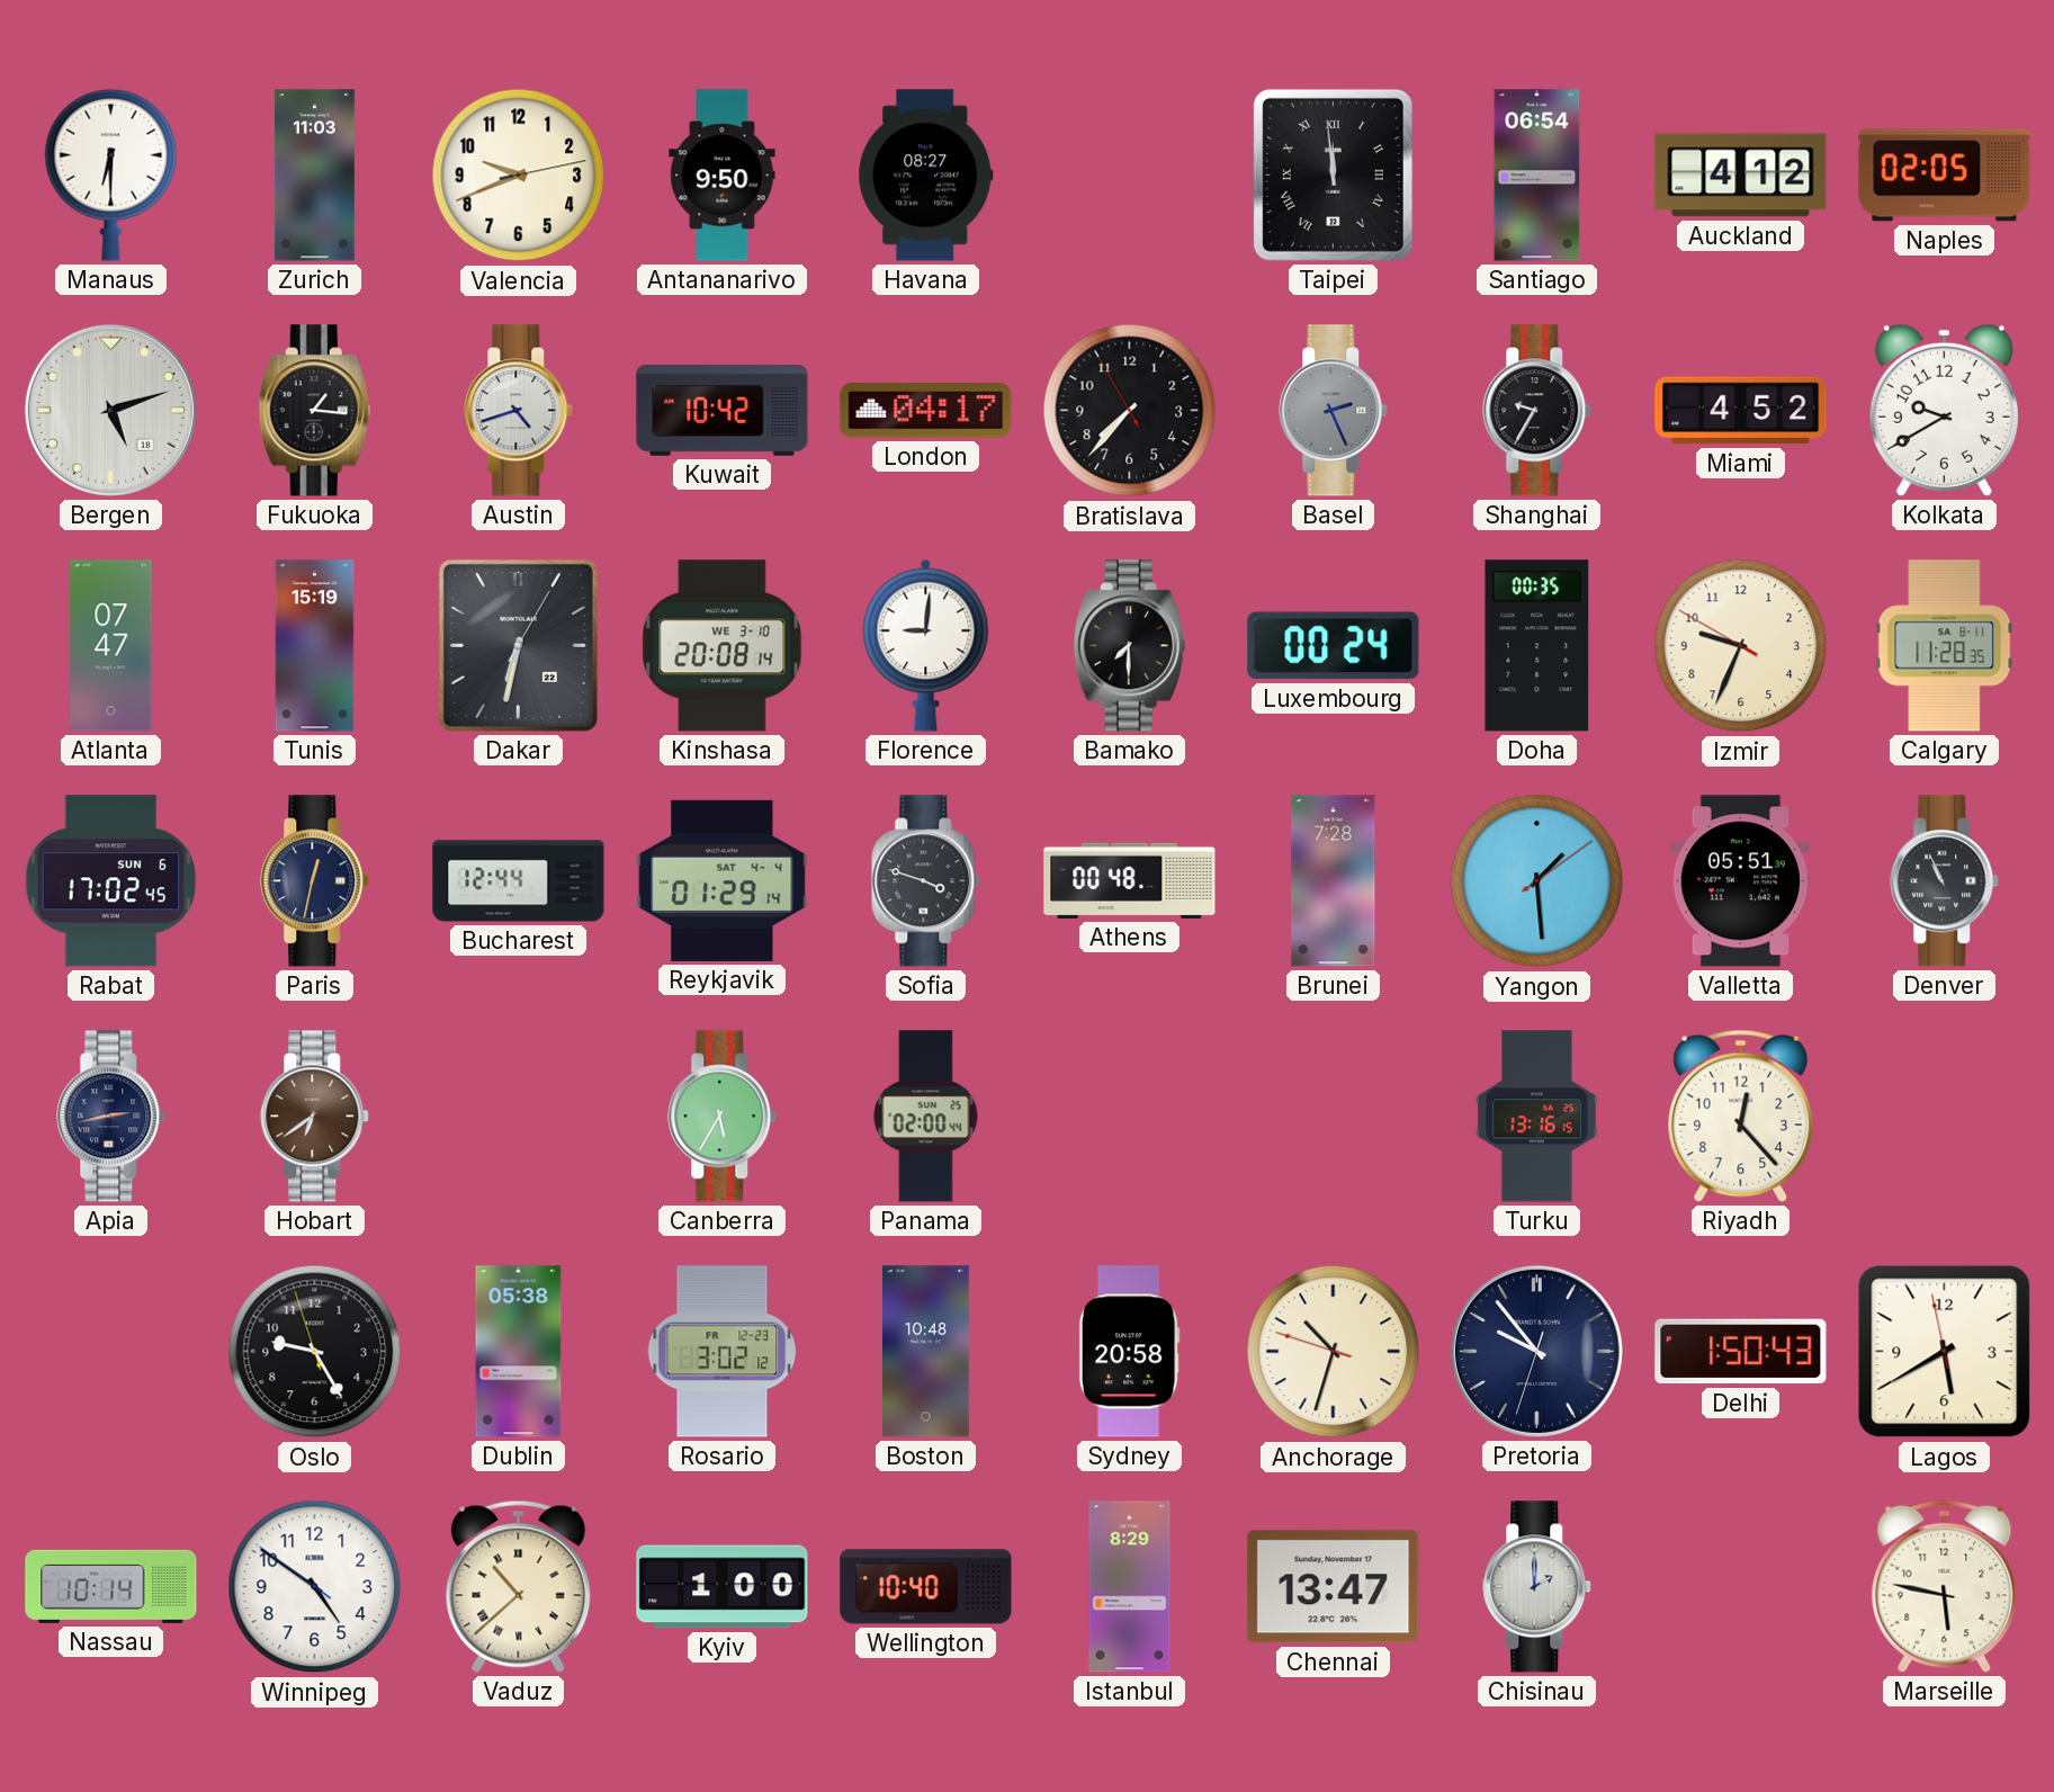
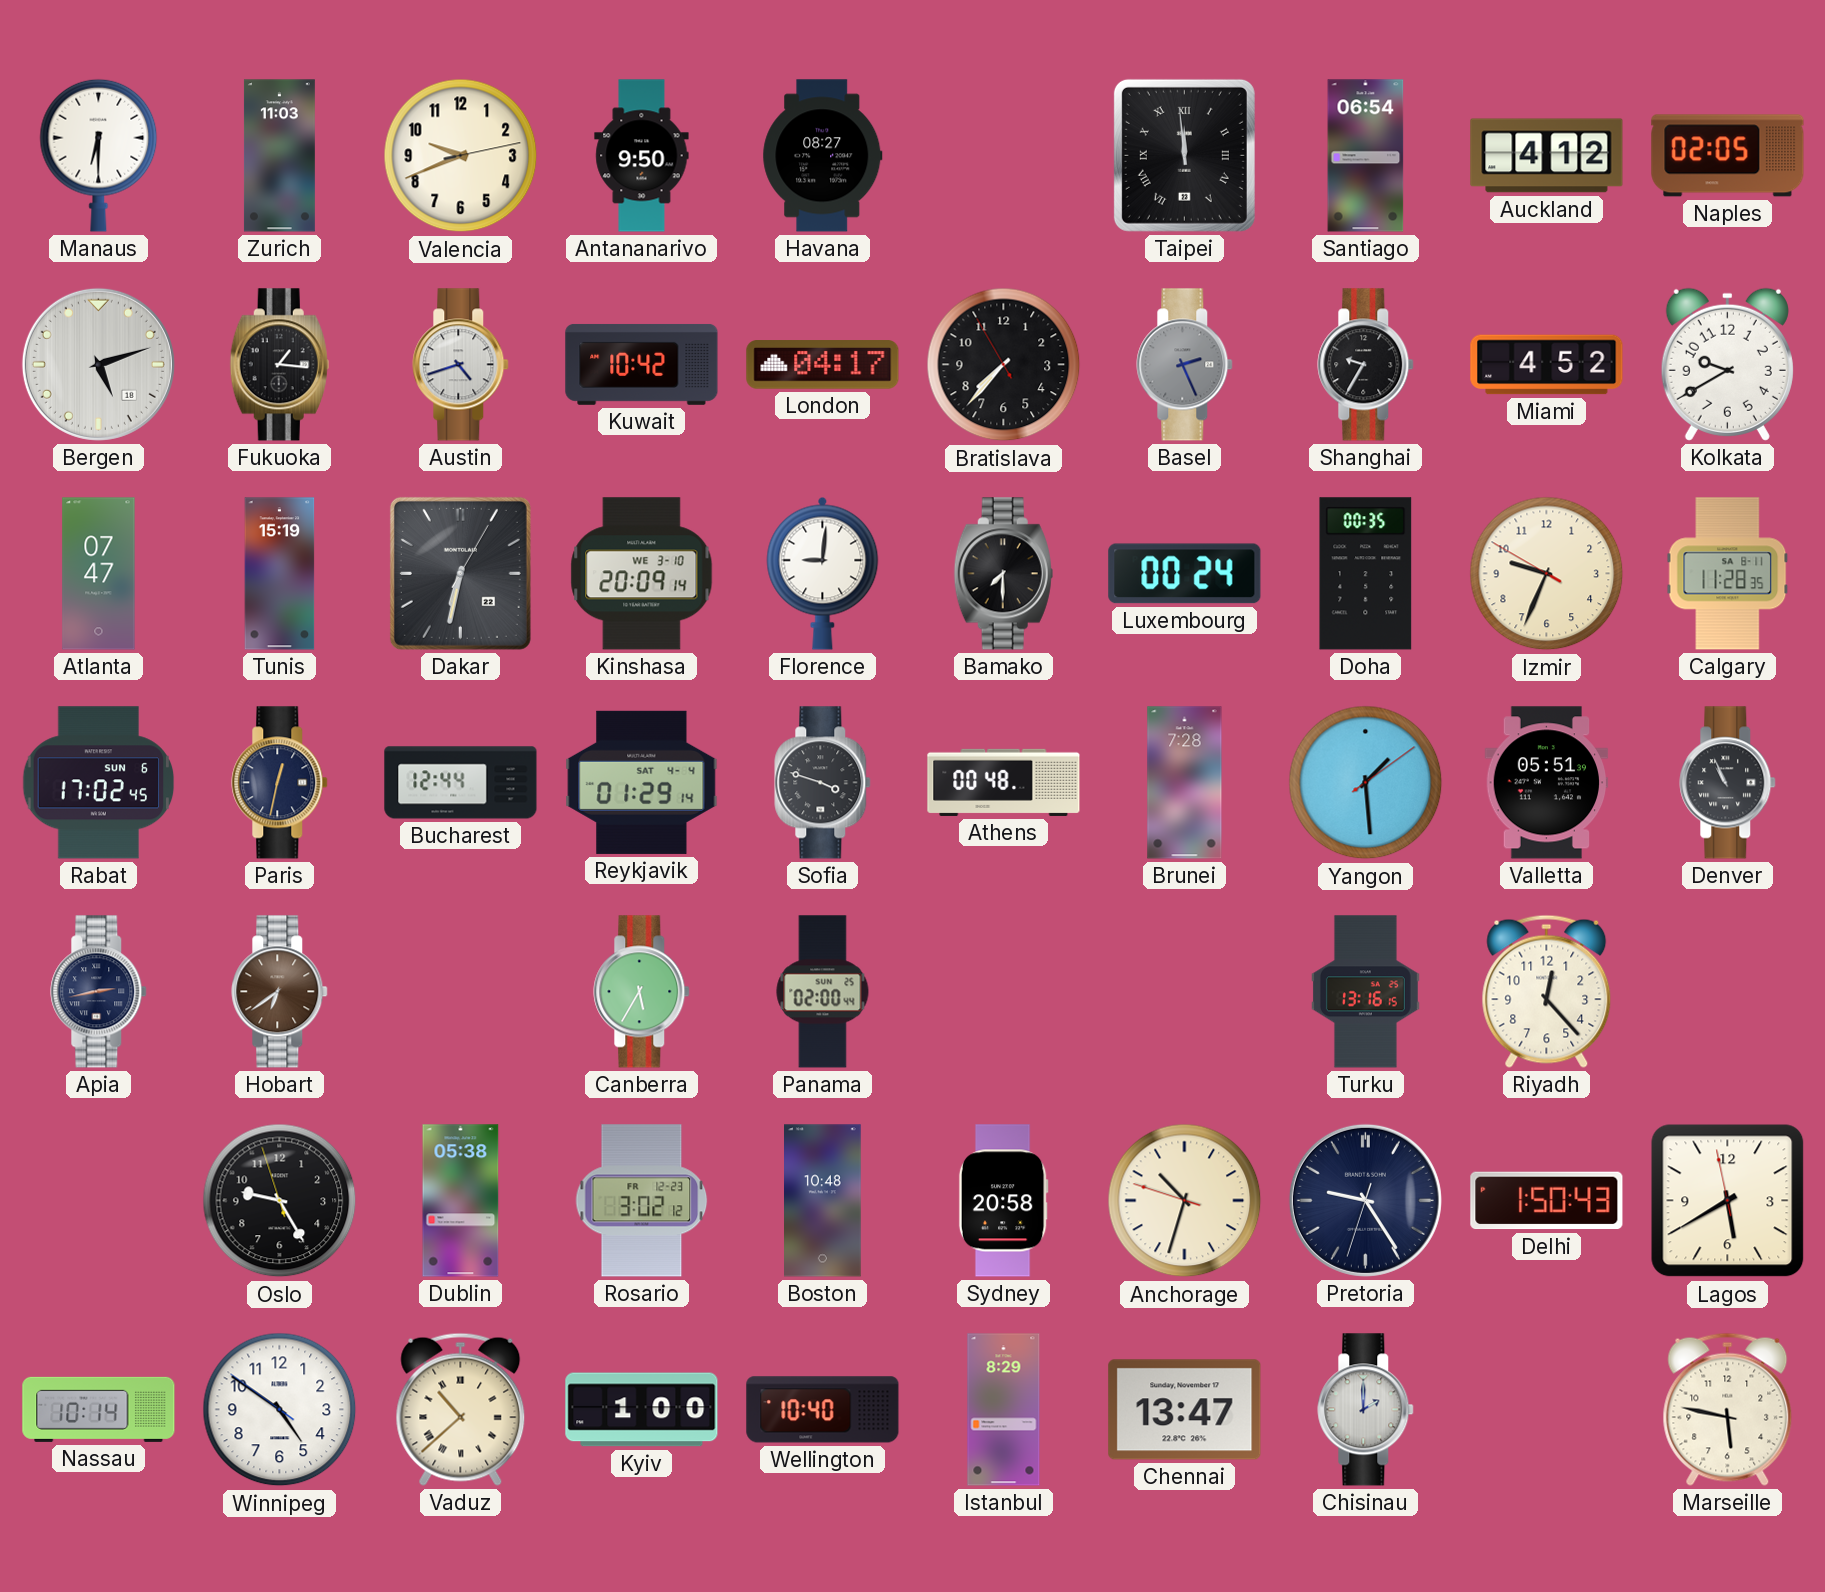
Kinshasa: 20:08 -> 20:09 (642, 574)
Pretoria: 9:53 -> 9:24 (1365, 1200)
